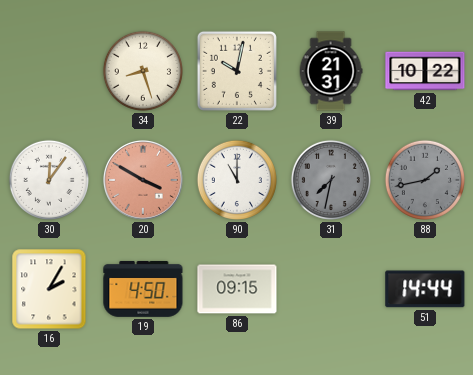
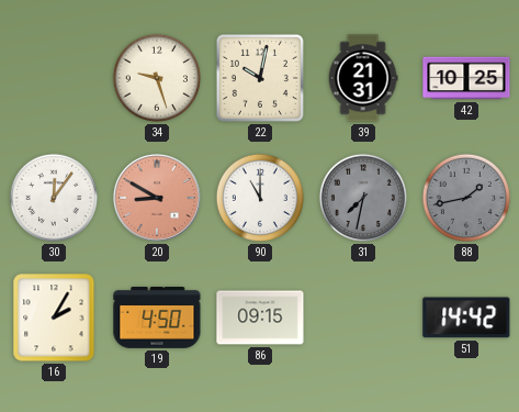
34: 8:27 -> 9:27 (157, 78)
42: 10:22 -> 10:25 (466, 78)
20: 3:50 -> 8:50 (157, 198)
51: 14:44 -> 14:42 (466, 318)
